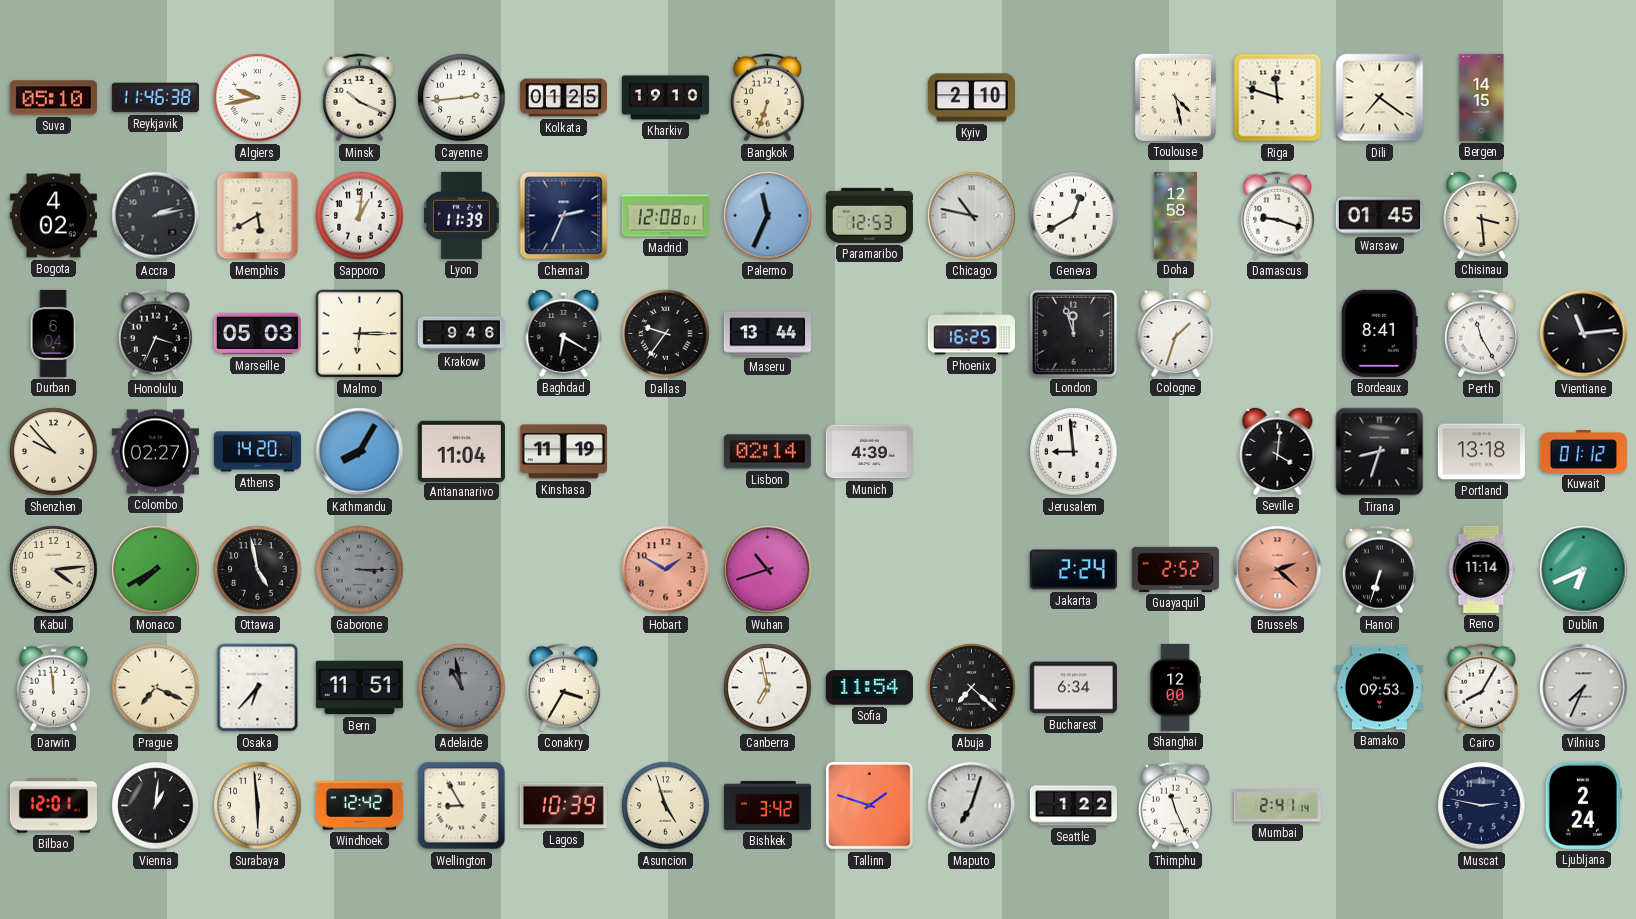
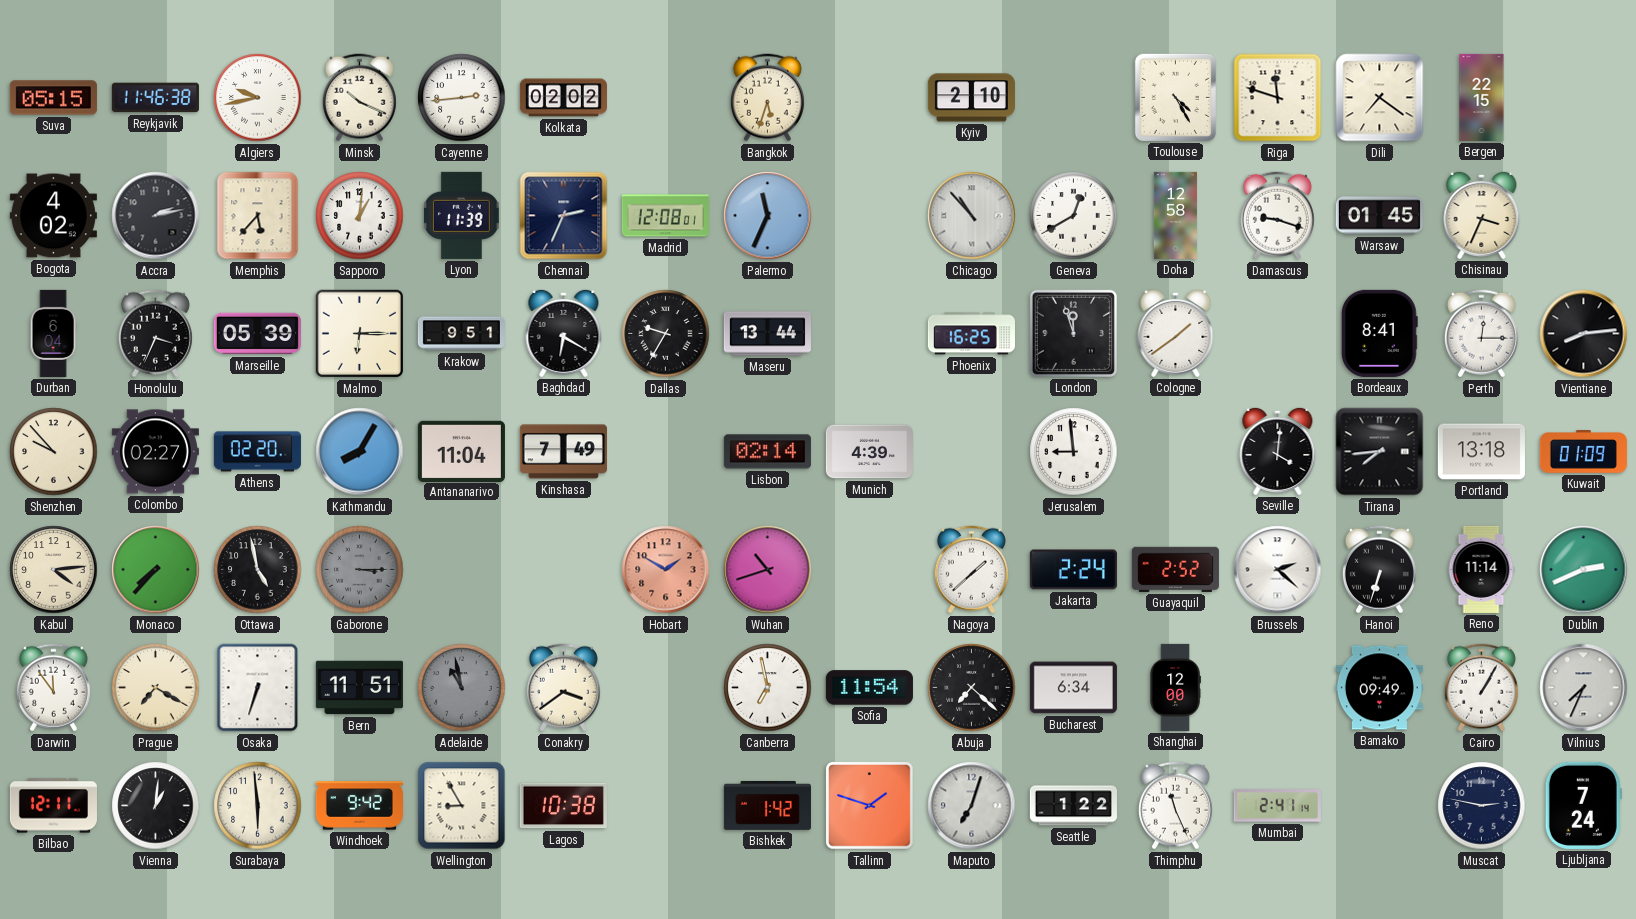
Suva: 05:10 -> 05:15 (53, 98)
Kolkata: 01:25 -> 02:02 (563, 98)
Kharkiv: 19:10 -> none (665, 98)
Bangkok: 6:33 -> 5:33 (767, 98)
Toulouse: 4:28 -> 4:25 (1175, 97)
Bergen: 14:15 -> 22:15 (1482, 97)
Memphis: 5:40 -> 5:37 (258, 216)
Paramaribo: 12:53 -> none (869, 215)
Chicago: 10:47 -> 10:53 (972, 216)
Chisinau: 3:29 -> 3:34 (1482, 215)
Marseille: 05:03 -> 05:39 (257, 334)
Krakow: 9:46 -> 9:51 (461, 334)
Dallas: 9:36 -> 9:35 (666, 334)
Cologne: 1:33 -> 1:39 (1176, 333)
Perth: 11:25 -> 12:15 (1481, 334)
Vientiane: 11:14 -> 8:14 (1584, 334)
Athens: 14:20 -> 02:20 (257, 452)
Kinshasa: 11:19 -> 7:49 (563, 452)
Tirana: 8:33 -> 7:44 (1380, 452)
Kuwait: 01:12 -> 01:09 (1583, 452)
Monaco: 7:40 -> 7:37 (156, 570)
Nagoya: none -> 1:38 (971, 570)
Brussels dial: salmon -> white (1278, 570)
Dublin: 6:41 -> 2:41 (1584, 570)
Darwin: 11:59 -> 11:54 (53, 688)
Prague: 7:19 -> 7:20 (156, 688)
Osaka: 6:37 -> 6:33 (258, 688)
Conakry: 3:35 -> 3:39 (563, 688)
Bamako: 09:53 -> 09:49 (1379, 688)
Cairo: 8:05 -> 1:05 (1481, 688)
Bilbao: 12:01 -> 12:11 (53, 806)
Windhoek: 12:42 -> 9:42 (359, 806)
Lagos: 10:39 -> 10:38 (563, 806)
Asuncion: 4:57 -> none (666, 806)
Bishkek: 3:42 -> 1:42 (767, 805)
Ljubljana: 2:24 -> 7:24 (1583, 805)
